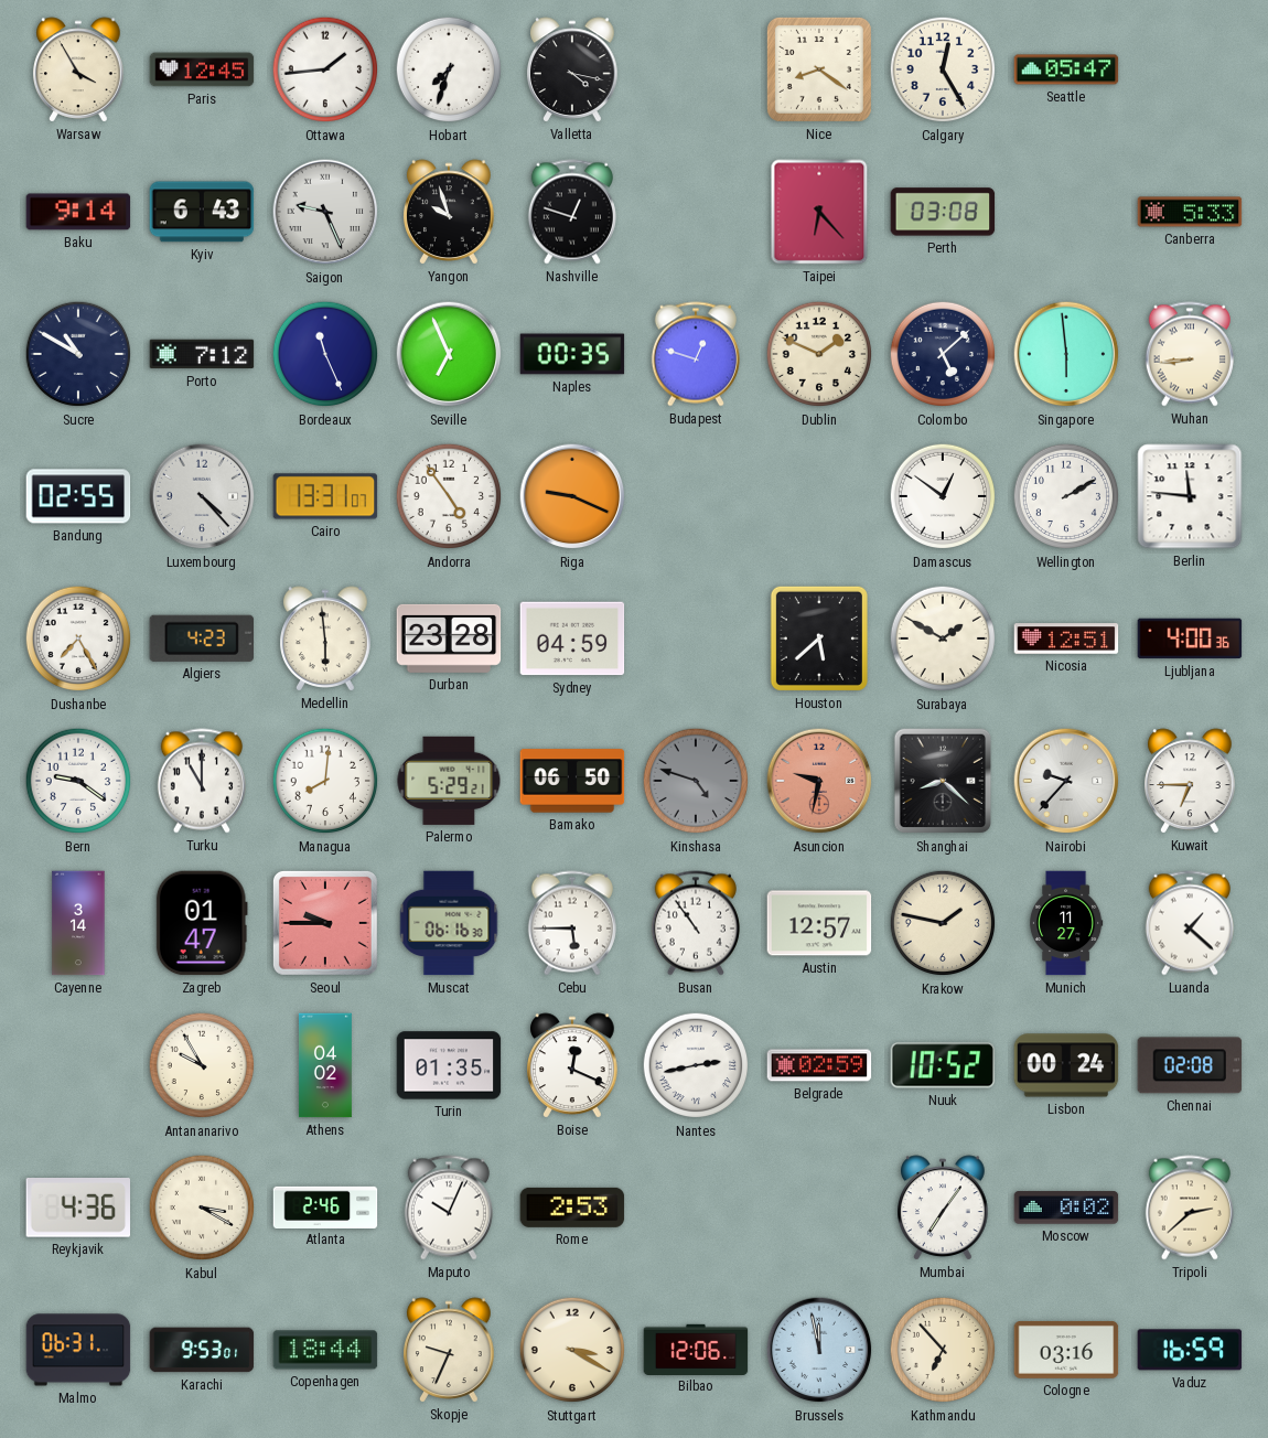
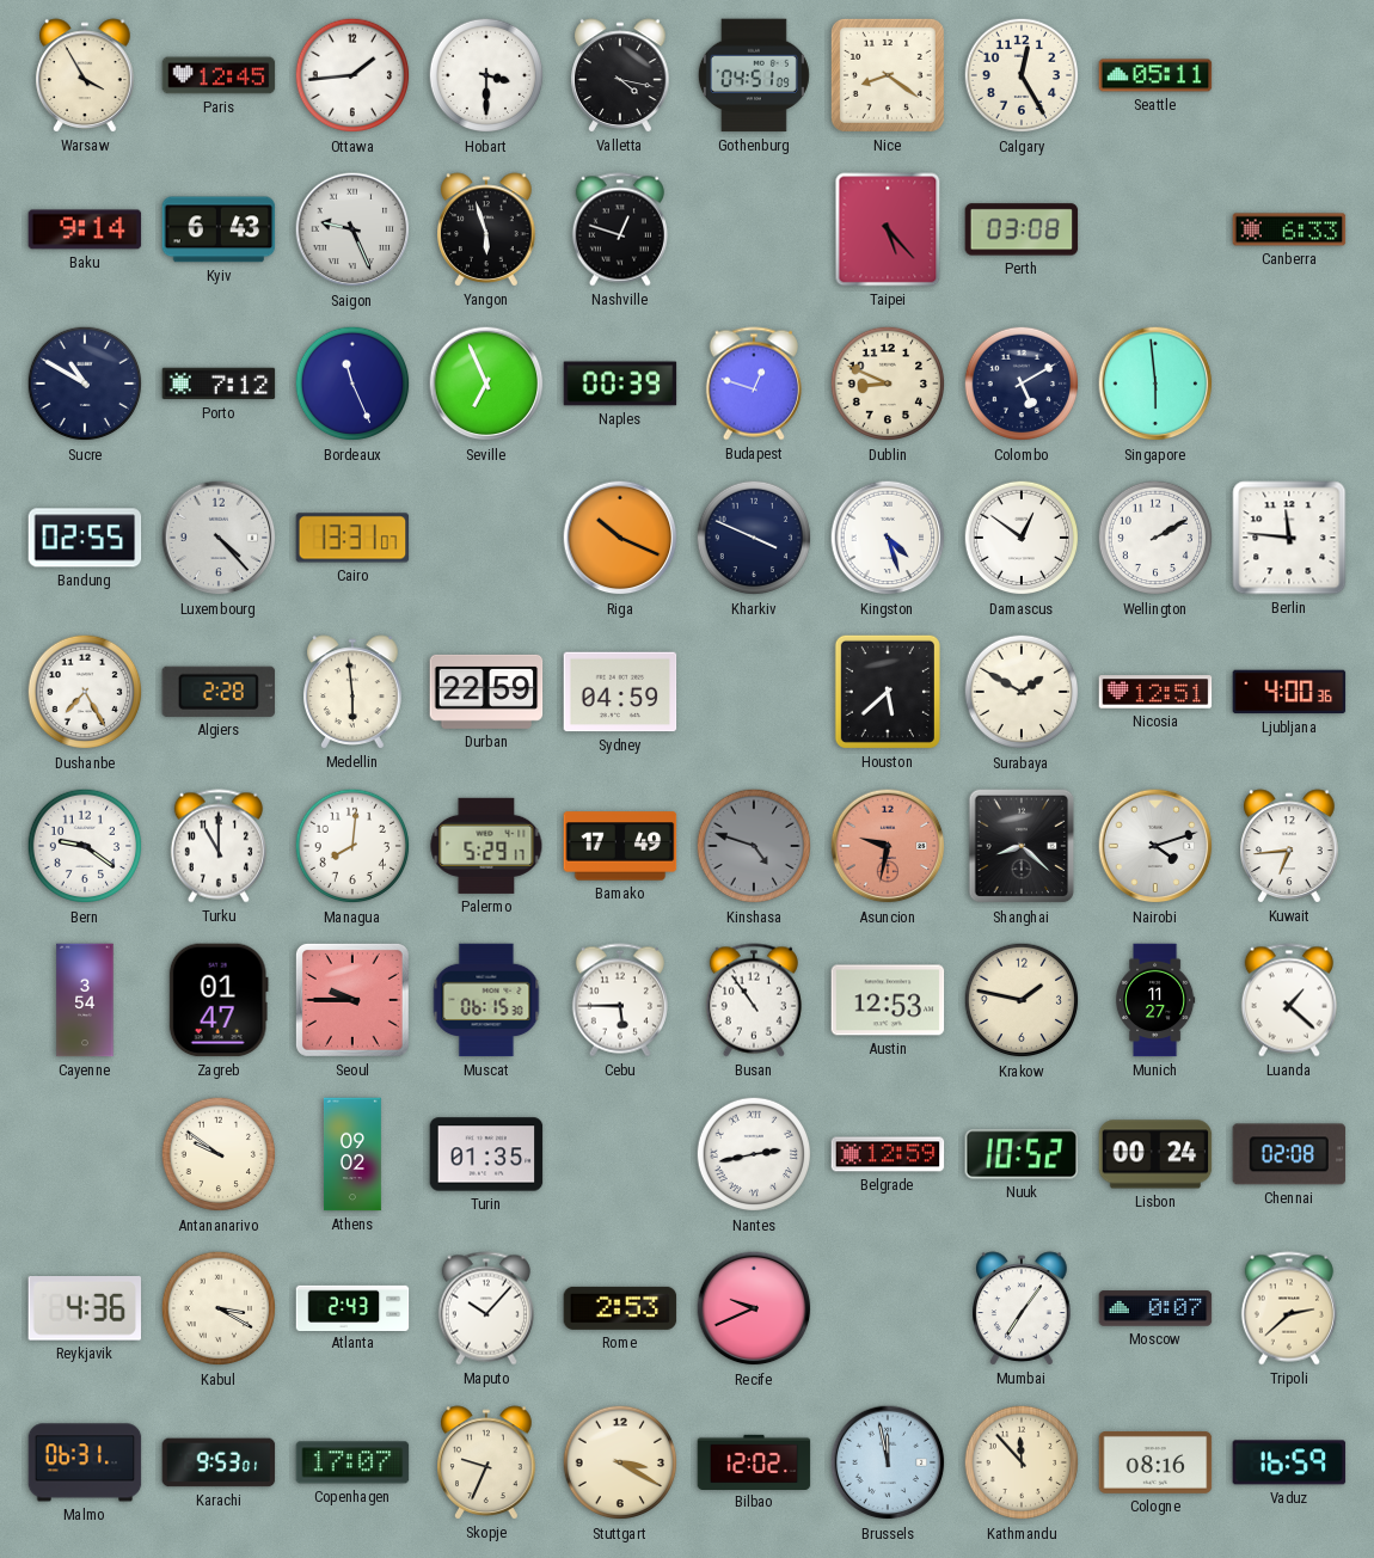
Hobart: 7:33 -> 3:30 (486, 75)
Gothenburg: none -> 04:51 (754, 75)
Seattle: 05:47 -> 05:11 (1155, 75)
Yangon: 9:57 -> 5:57 (486, 229)
Taipei: 6:23 -> 5:23 (888, 229)
Canberra: 5:33 -> 6:33 (1289, 229)
Naples: 00:35 -> 00:39 (620, 384)
Dublin: 1:49 -> 8:49 (888, 384)
Colombo: 5:08 -> 5:10 (1022, 384)
Wuhan: 8:44 -> none (1190, 354)
Andorra: 4:54 -> none (449, 496)
Riga: 9:19 -> 10:19 (620, 538)
Kharkiv: none -> 3:49 (754, 538)
Kingston: none -> 4:27 (888, 538)
Algiers: 4:23 -> 2:28 (219, 692)
Durban: 23:28 -> 22:59 (486, 692)
Palermo: 5:29:21 -> 5:29:17 (486, 846)
Bamako: 06:50 -> 17:49 (620, 846)
Nairobi: 9:37 -> 4:12 (1155, 846)
Kuwait: 6:45 -> 6:44 (1289, 846)
Cayenne: 3:14 -> 3:54 (85, 1000)
Muscat: 06:16 -> 06:15 (486, 1000)
Austin: 12:57 -> 12:53 (888, 1000)
Antananarivo: 9:55 -> 9:51 (219, 1154)
Athens: 04:02 -> 09:02 (352, 1154)
Boise: 12:19 -> none (572, 1065)
Belgrade: 02:59 -> 12:59 (888, 1154)
Atlanta: 2:46 -> 2:43 (352, 1307)
Maputo: 10:04 -> 10:07 (486, 1308)
Recife: none -> 9:41 (754, 1308)
Moscow: 0:02 -> 0:07 (1155, 1308)
Copenhagen: 18:44 -> 17:07 (352, 1462)
Bilbao: 12:06 -> 12:02 (754, 1461)
Kathmandu: 6:53 -> 11:53 (1022, 1462)
Cologne: 03:16 -> 08:16 (1155, 1462)
